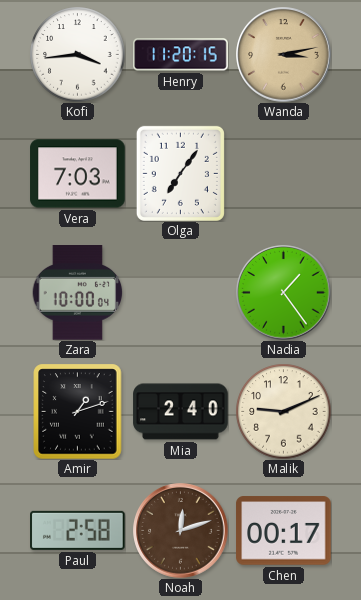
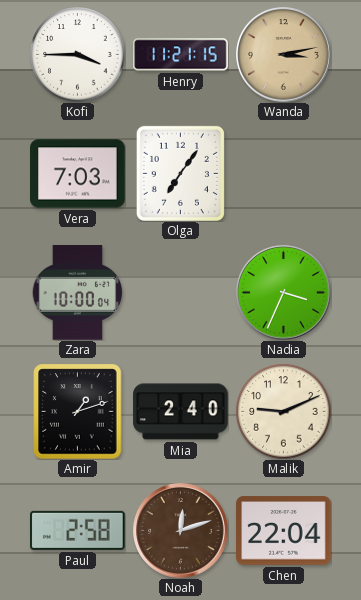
Kofi: 3:44 -> 3:45 (77, 54)
Henry: 11:20 -> 11:21 (181, 55)
Nadia: 1:24 -> 3:34 (284, 293)
Chen: 00:17 -> 22:04 (284, 531)
